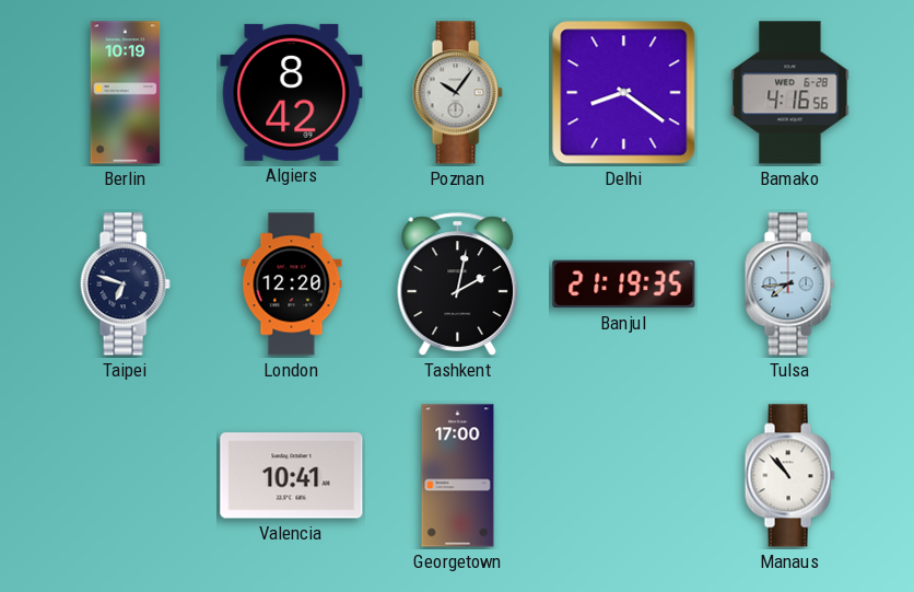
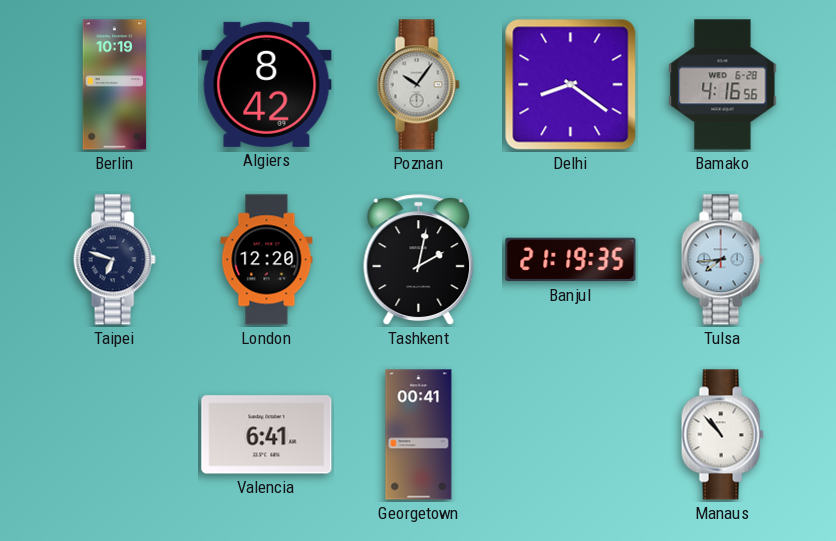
Valencia: 10:41 -> 6:41 (267, 435)
Georgetown: 17:00 -> 00:41 (419, 435)
